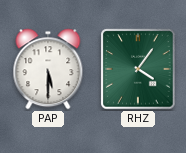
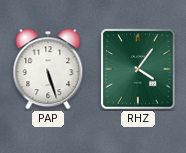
PAP: 5:30 -> 5:27 (48, 69)
